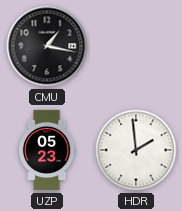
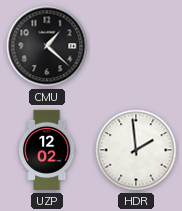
CMU: 1:17 -> 1:22 (47, 46)
UZP: 05:23 -> 12:02 (47, 150)
